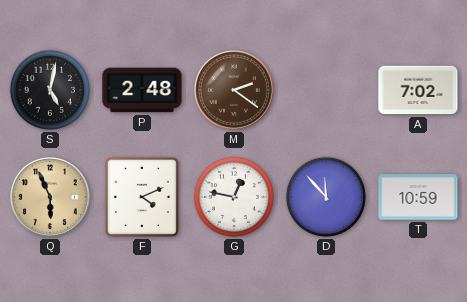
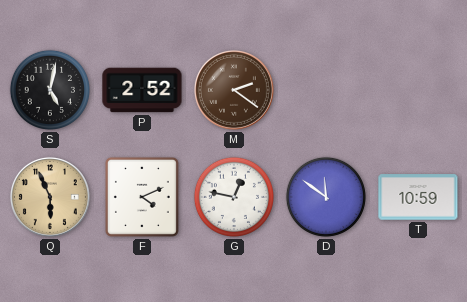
P: 2:48 -> 2:52 (142, 90)
A: 7:02 -> none (418, 90)
D: 11:53 -> 11:51 (326, 197)
